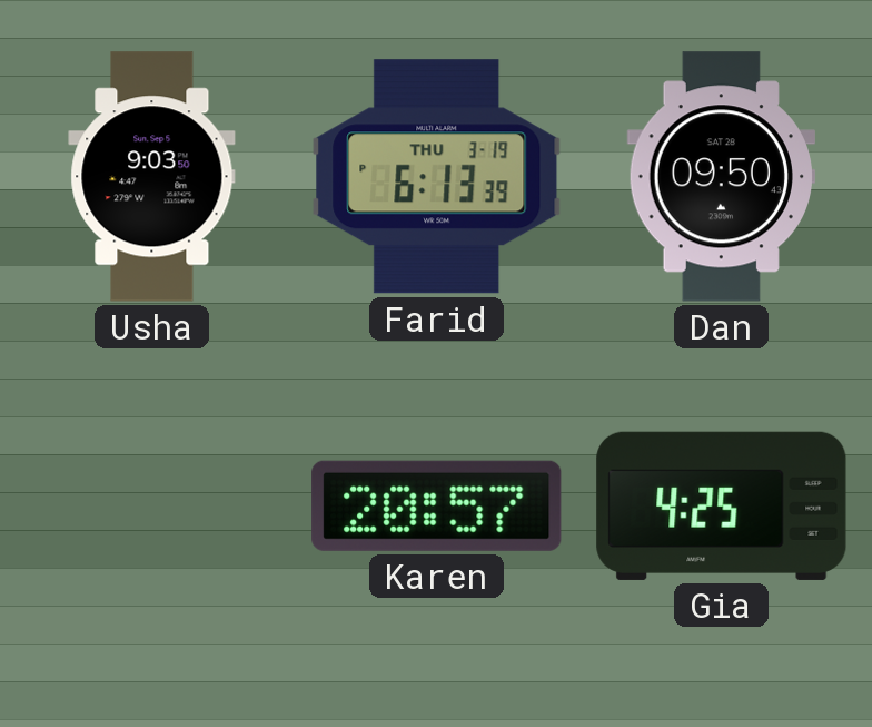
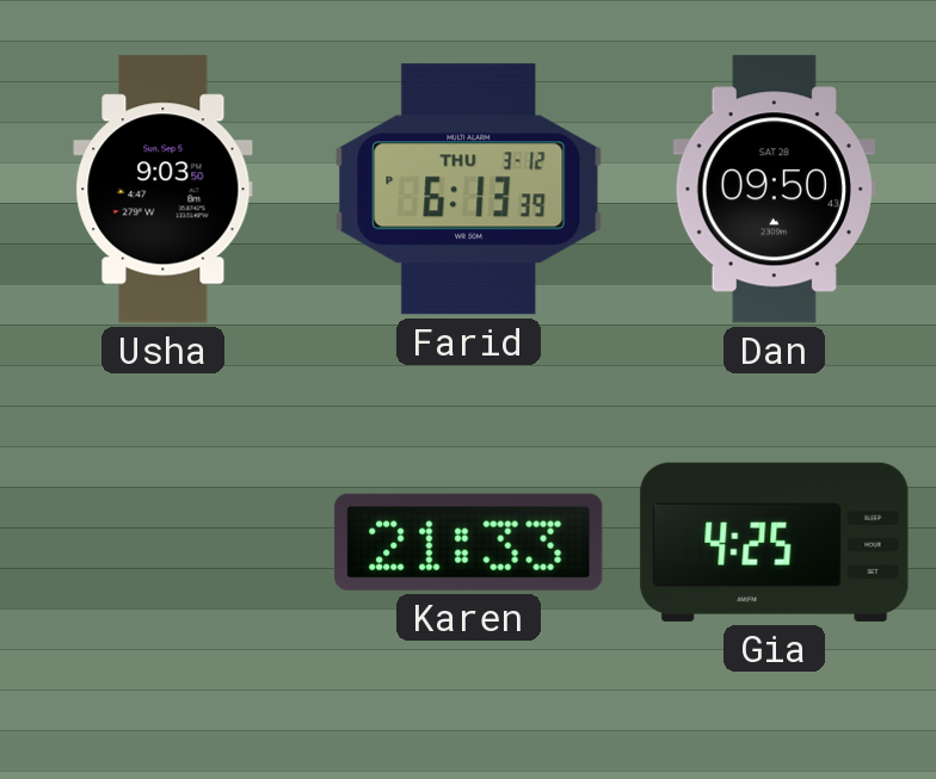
Farid date: THU 3-19 -> THU 3-12 (469, 190)
Karen: 20:57 -> 21:33 (469, 542)
